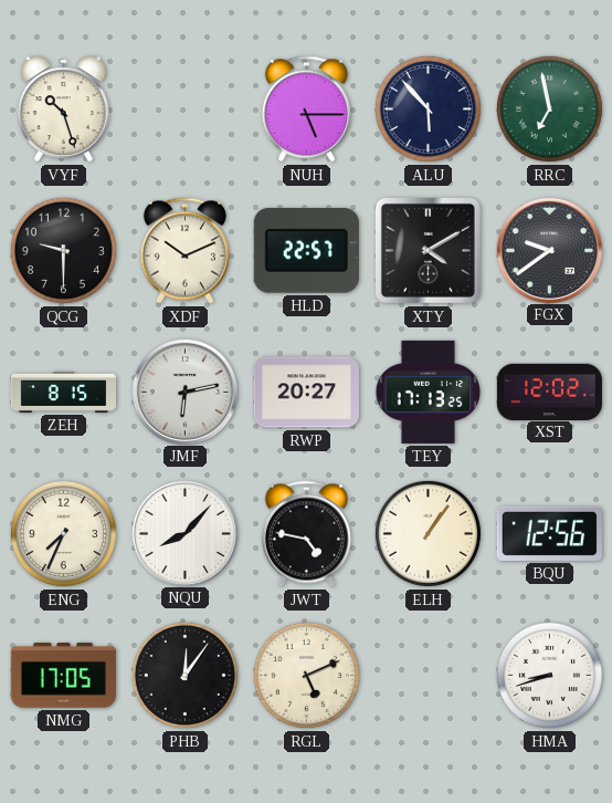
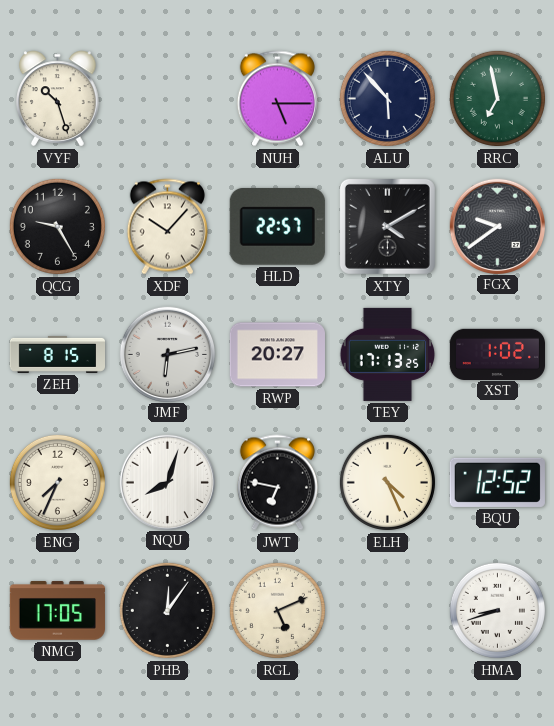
QCG: 9:30 -> 9:25 (57, 226)
XDF: 10:11 -> 10:07 (167, 227)
XST: 12:02 -> 1:02 (497, 354)
NQU: 8:07 -> 8:03 (167, 482)
JWT: 4:47 -> 6:47 (277, 483)
ELH: 1:06 -> 4:26 (387, 482)
BQU: 12:56 -> 12:52 (497, 482)
